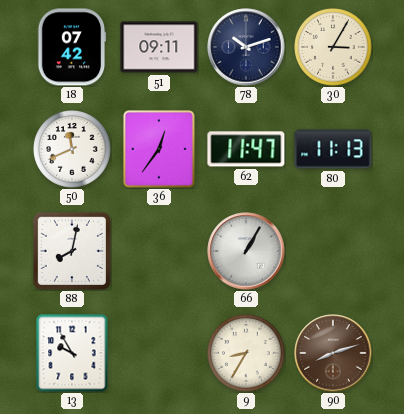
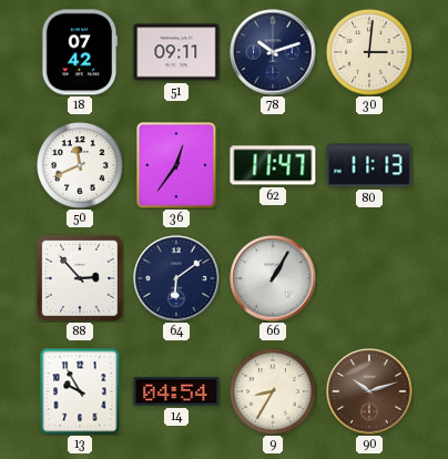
30: 3:05 -> 3:01 (370, 53)
88: 8:02 -> 2:53 (80, 278)
64: none -> 6:09 (176, 278)
14: none -> 04:54 (176, 391)
90: 8:12 -> 10:12 (369, 391)
